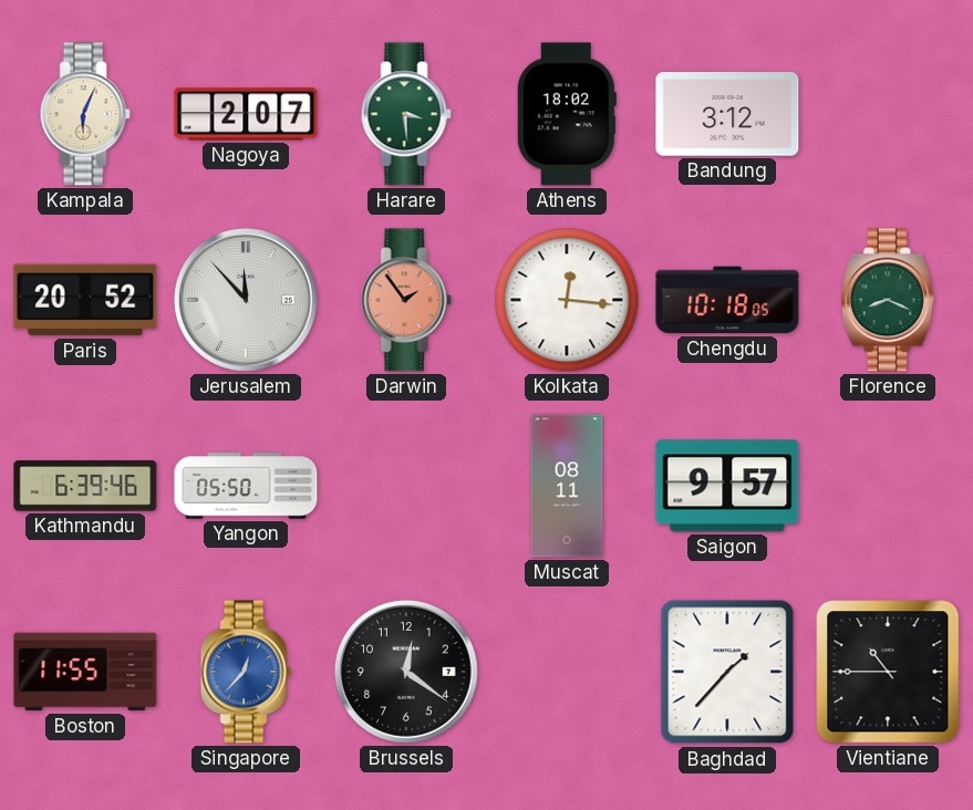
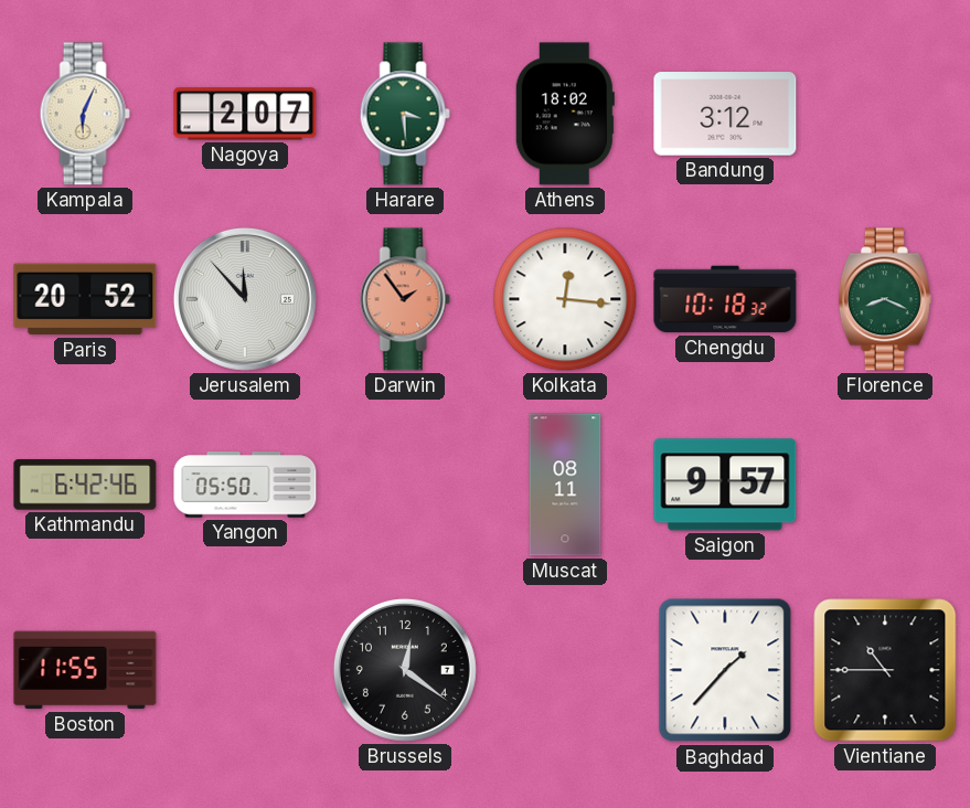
Chengdu: 10:18:05 -> 10:18:32 (725, 299)
Kathmandu: 6:39 -> 6:42 (85, 485)
Singapore: 12:37 -> none (246, 672)
